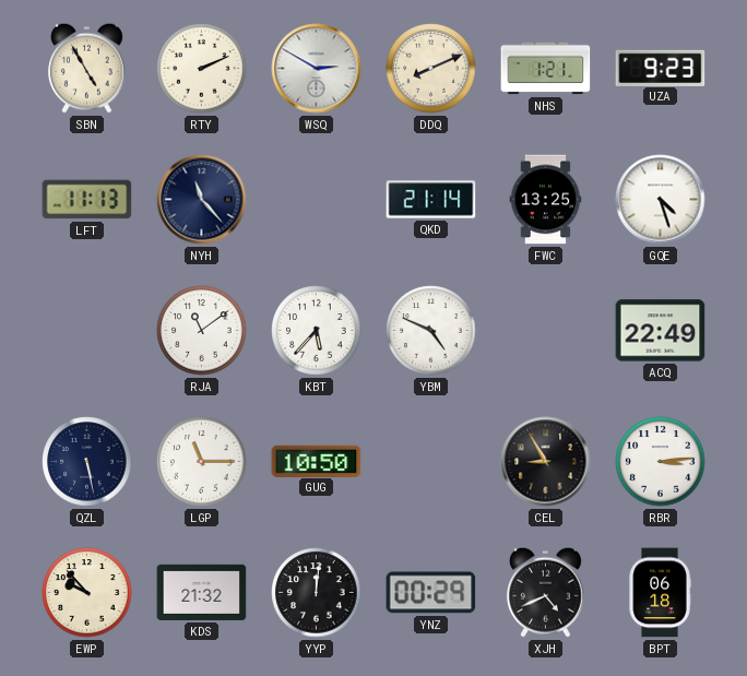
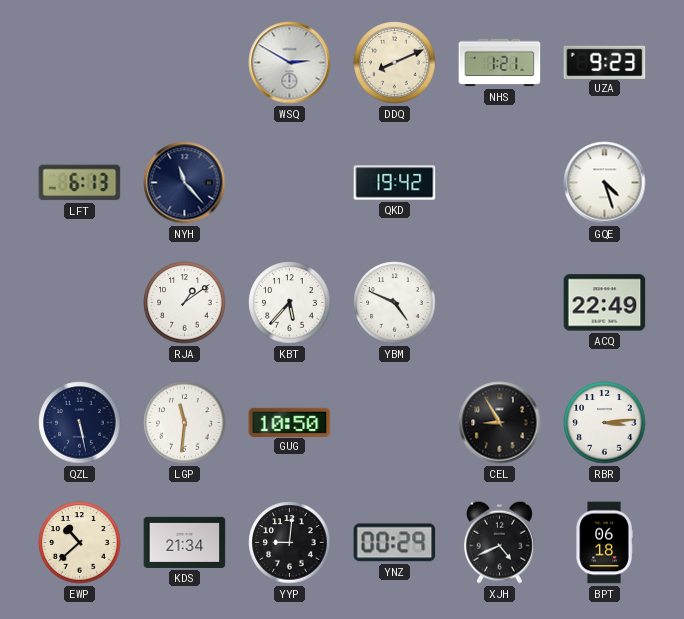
SBN: 4:55 -> none (86, 68)
RTY: 2:11 -> none (202, 69)
LFT: 11:13 -> 6:13 (80, 183)
QKD: 21:14 -> 19:42 (395, 183)
FWC: 13:25 -> none (546, 200)
RJA: 11:09 -> 1:09 (185, 303)
LGP: 11:15 -> 11:31 (185, 423)
EWP: 9:53 -> 10:38 (80, 543)
KDS: 21:32 -> 21:34 (185, 542)
YYP: 12:01 -> 9:01 (290, 543)
